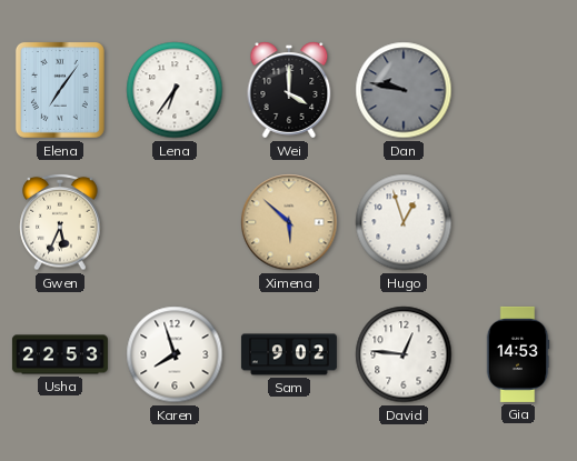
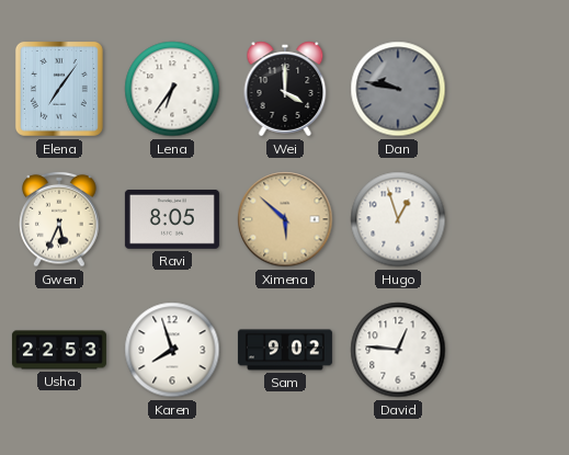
Ravi: none -> 8:05 (172, 220)
Gia: 14:53 -> none (518, 354)
